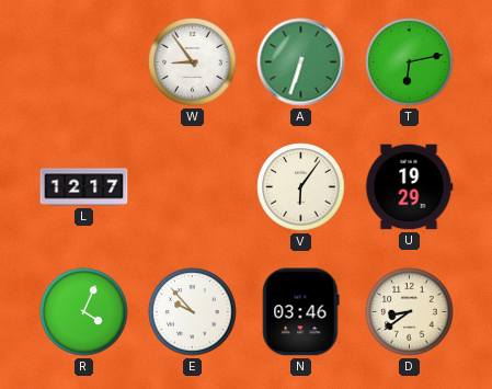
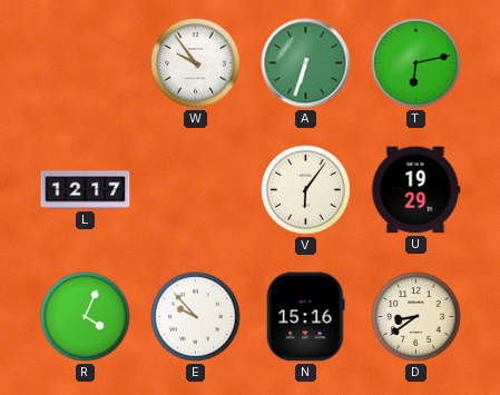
W: 8:54 -> 9:54 (196, 63)
N: 03:46 -> 15:16 (306, 317)
